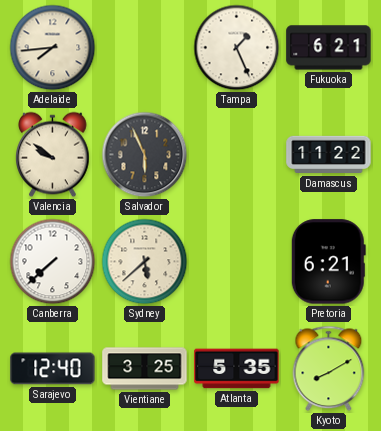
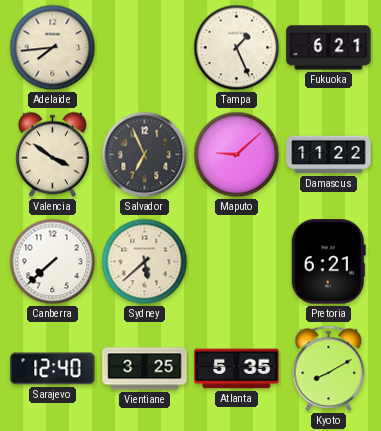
Valencia: 9:51 -> 3:51 (53, 155)
Salvador: 5:56 -> 6:56 (145, 155)
Maputo: none -> 9:08 (237, 155)
